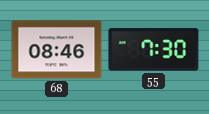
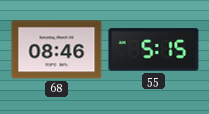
55: 7:30 -> 5:15 (154, 50)
